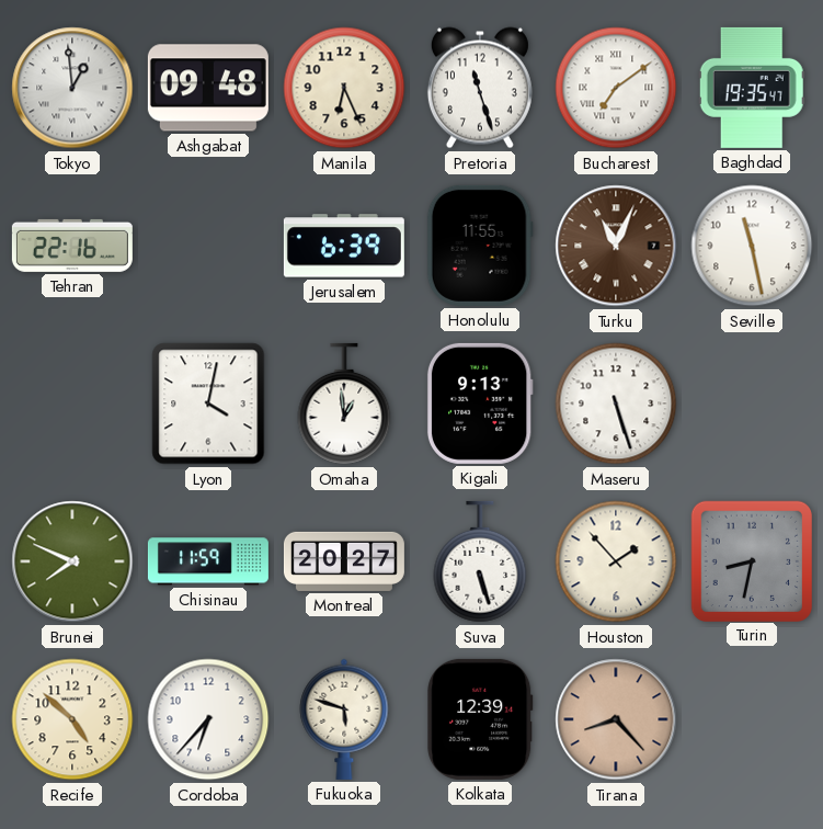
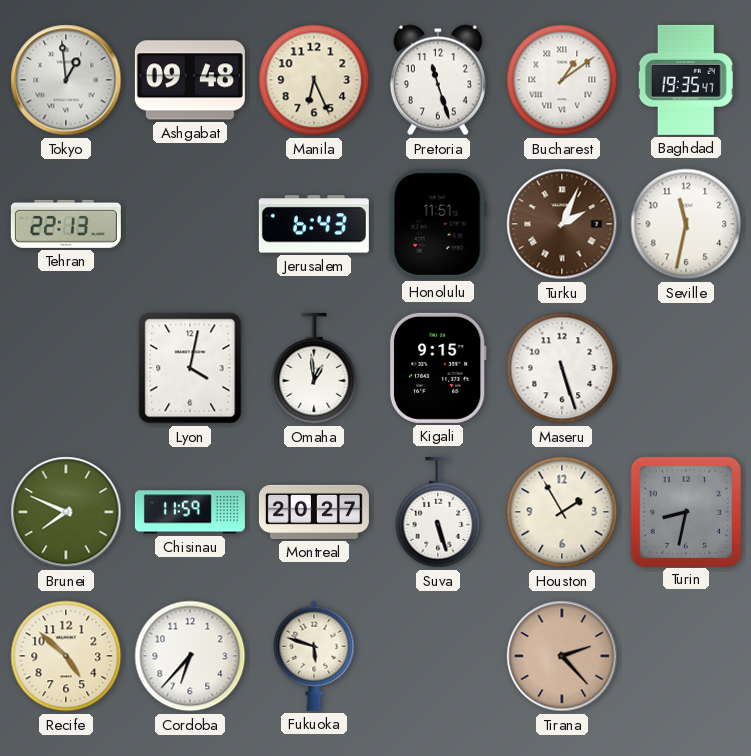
Bucharest: 7:09 -> 1:09 (562, 80)
Tehran: 22:16 -> 22:13 (66, 224)
Jerusalem: 6:39 -> 6:43 (314, 224)
Honolulu: 11:55 -> 11:51 (438, 224)
Turku: 11:04 -> 2:04 (562, 224)
Seville: 11:28 -> 11:32 (686, 224)
Kigali: 9:13 -> 9:15 (438, 368)
Houston: 1:53 -> 1:55 (562, 512)
Kolkata: 12:39 -> none (480, 719)
Tirana: 8:23 -> 2:23 (562, 656)
